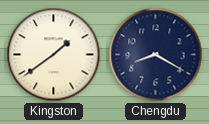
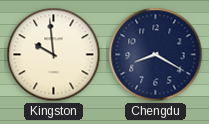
Kingston: 1:39 -> 9:59 (54, 55)
